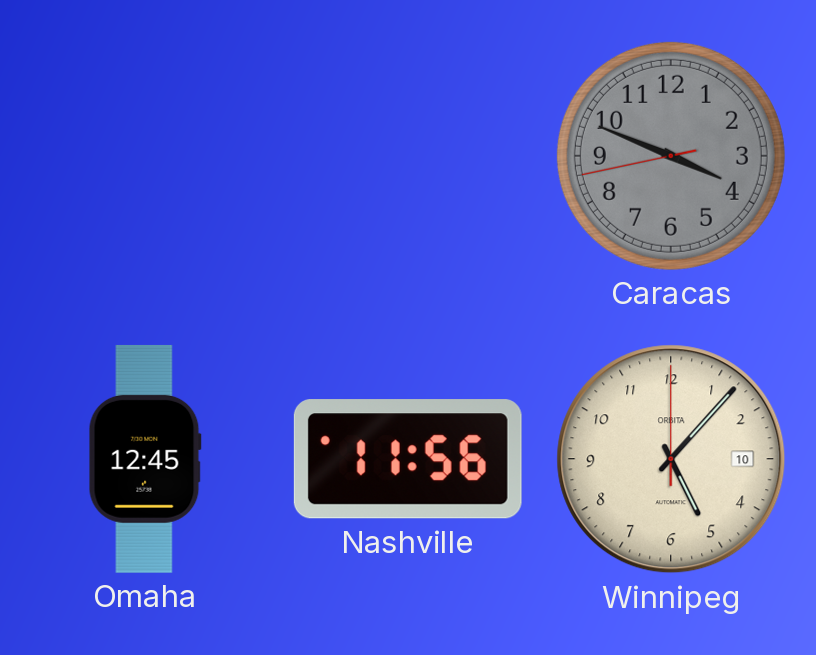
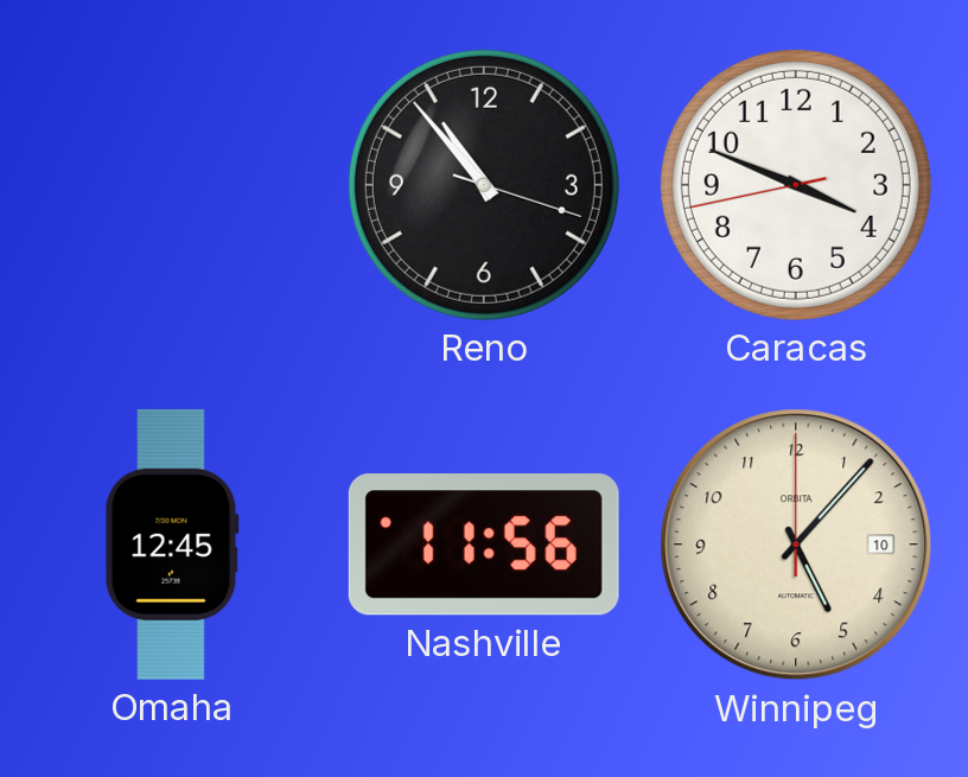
Reno: none -> 10:53 (484, 185)
Caracas dial: grey -> white (796, 185)
